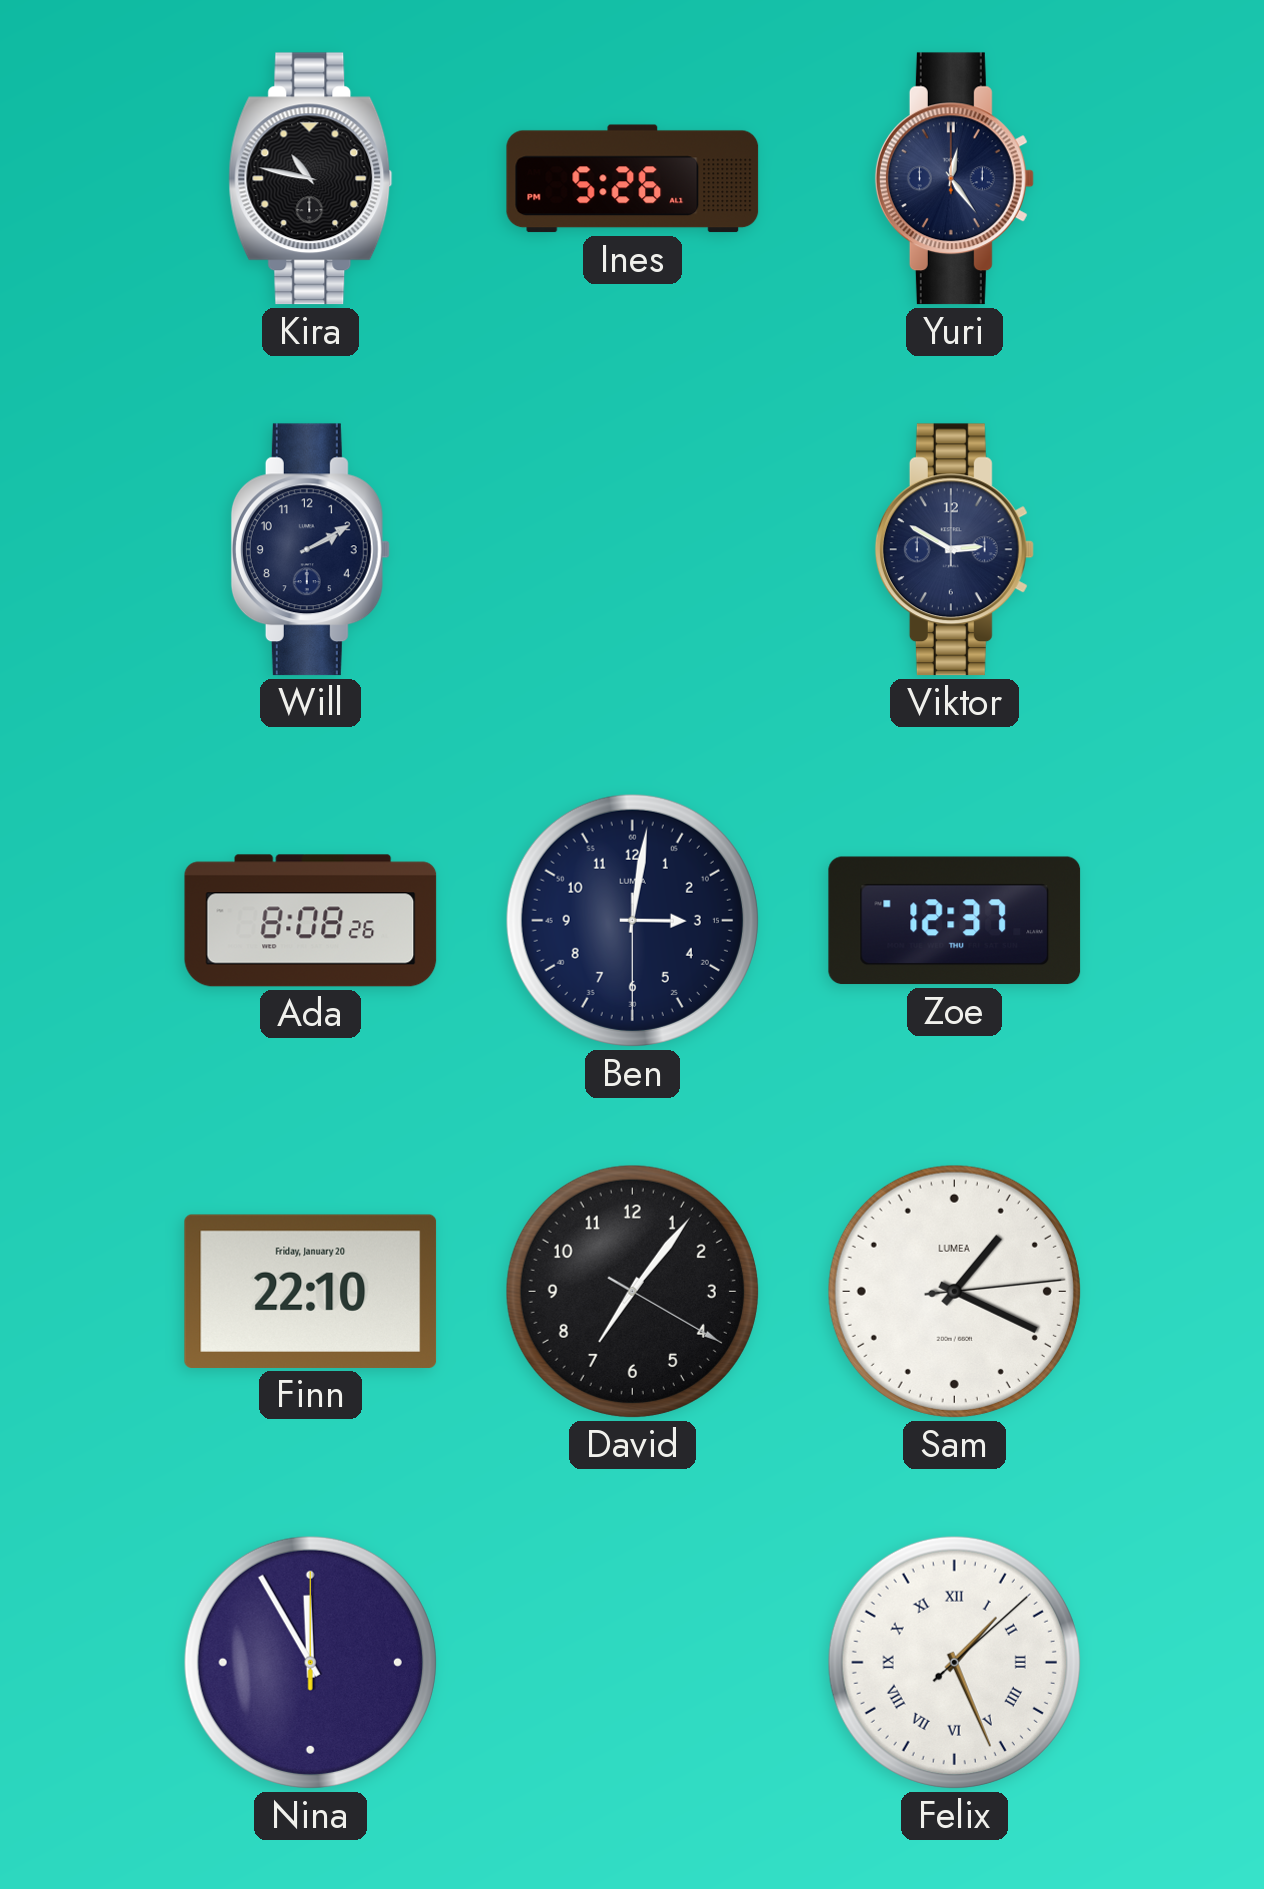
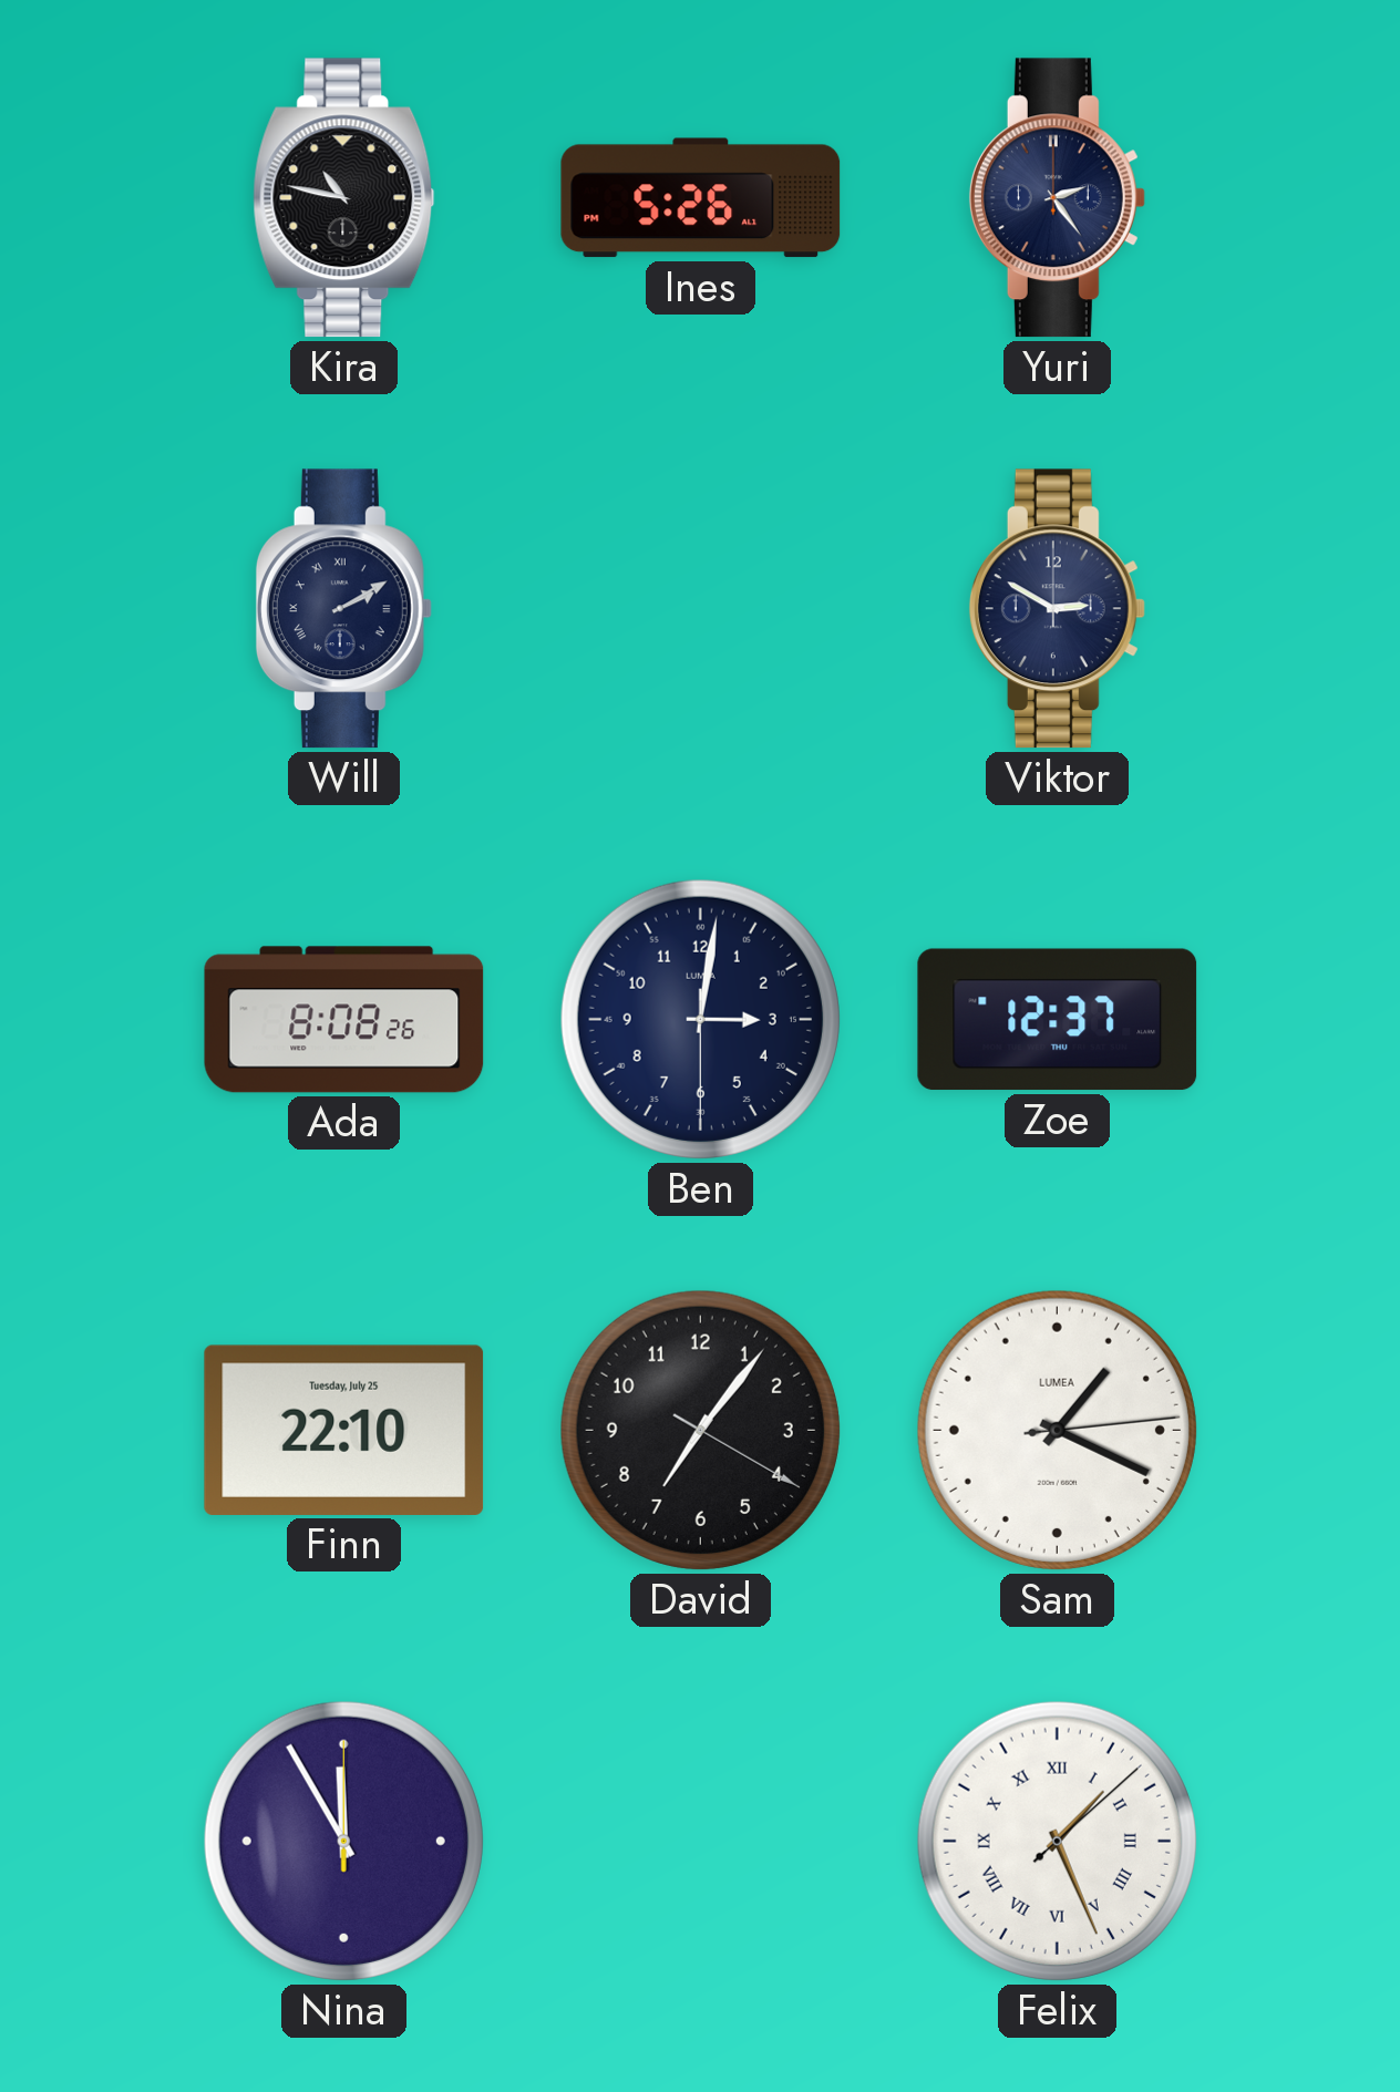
Yuri: 12:24 -> 2:24 (1057, 198)
Will numerals: Arabic -> Roman (343, 609)
Finn date: Friday, January 20 -> Tuesday, July 25 (344, 1430)
